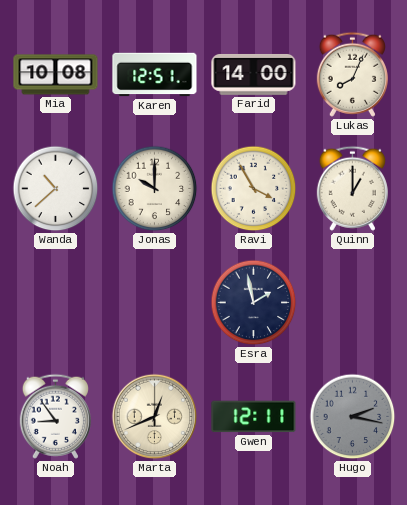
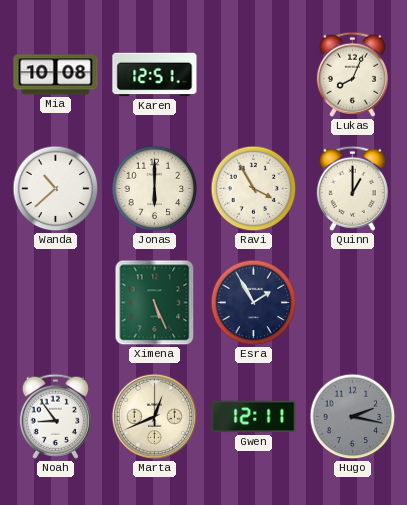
Farid: 14:00 -> none (254, 74)
Jonas: 10:00 -> 6:00 (155, 189)
Ximena: none -> 5:26 (155, 303)
Esra: 1:58 -> 1:55 (254, 303)
